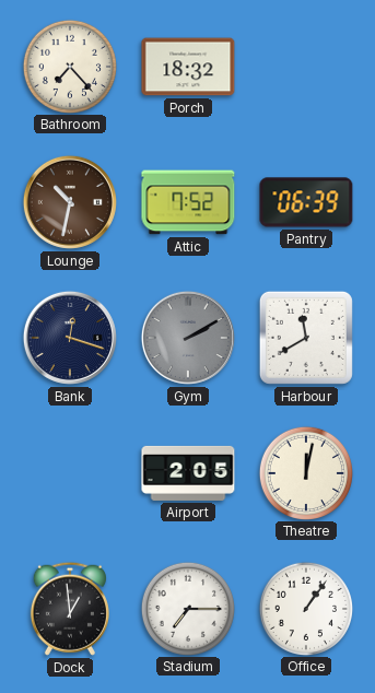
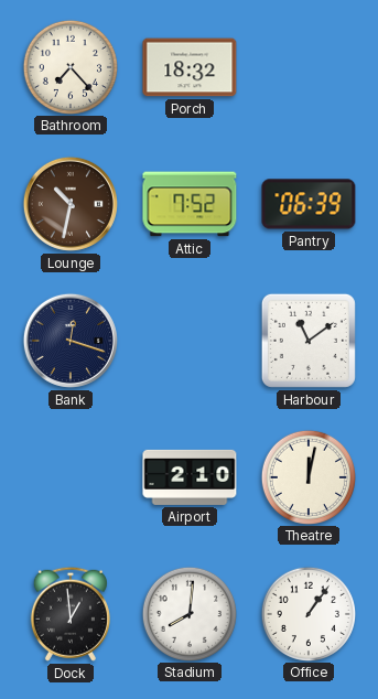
Gym: 2:10 -> none (188, 338)
Harbour: 11:40 -> 11:09 (309, 341)
Airport: 2:05 -> 2:10 (190, 477)
Stadium: 7:15 -> 8:01 (188, 613)
